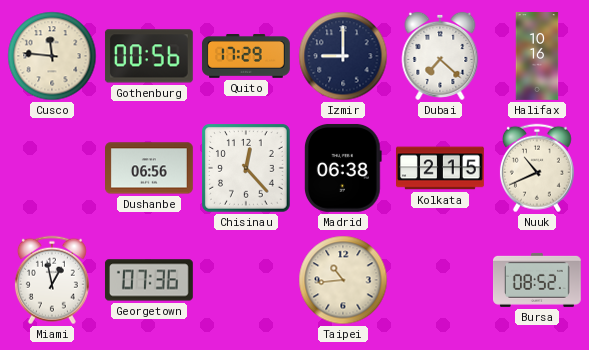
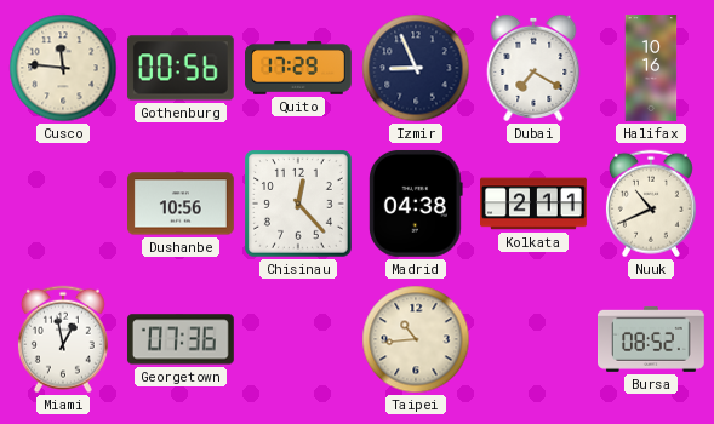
Izmir: 9:00 -> 8:56 (416, 68)
Dubai: 7:22 -> 7:20 (533, 68)
Dushanbe: 06:56 -> 10:56 (182, 204)
Madrid: 06:38 -> 04:38 (416, 204)
Kolkata: 2:15 -> 2:11 (535, 204)
